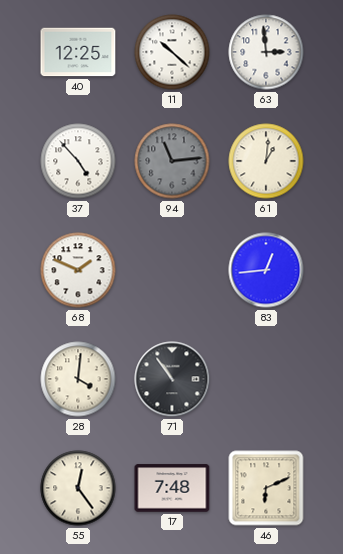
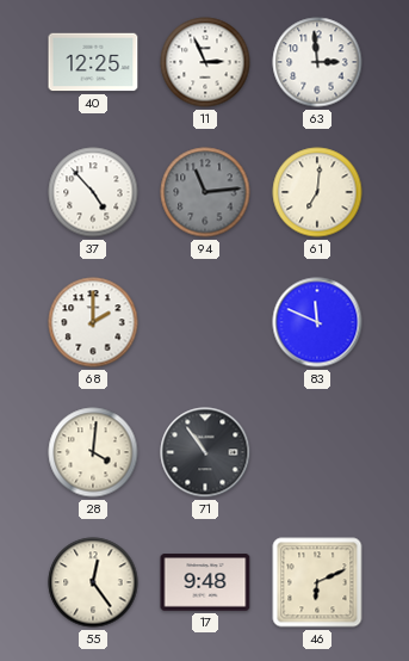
11: 10:22 -> 2:56 (205, 62)
61: 1:01 -> 7:01 (317, 192)
68: 1:49 -> 2:00 (93, 322)
83: 12:44 -> 11:49 (317, 322)
17: 7:48 -> 9:48 (205, 582)
